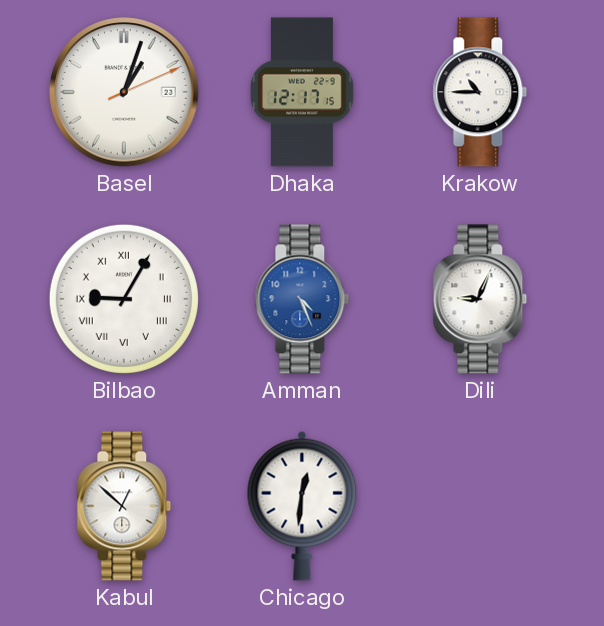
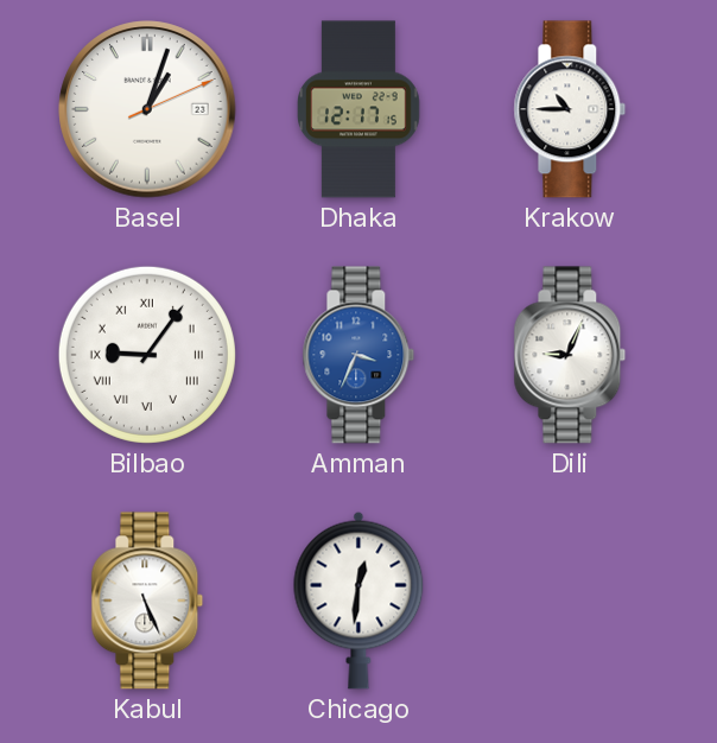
Bilbao: 9:05 -> 9:06 (147, 355)
Amman: 4:26 -> 3:34 (358, 355)
Kabul: 12:52 -> 5:26 (147, 601)
